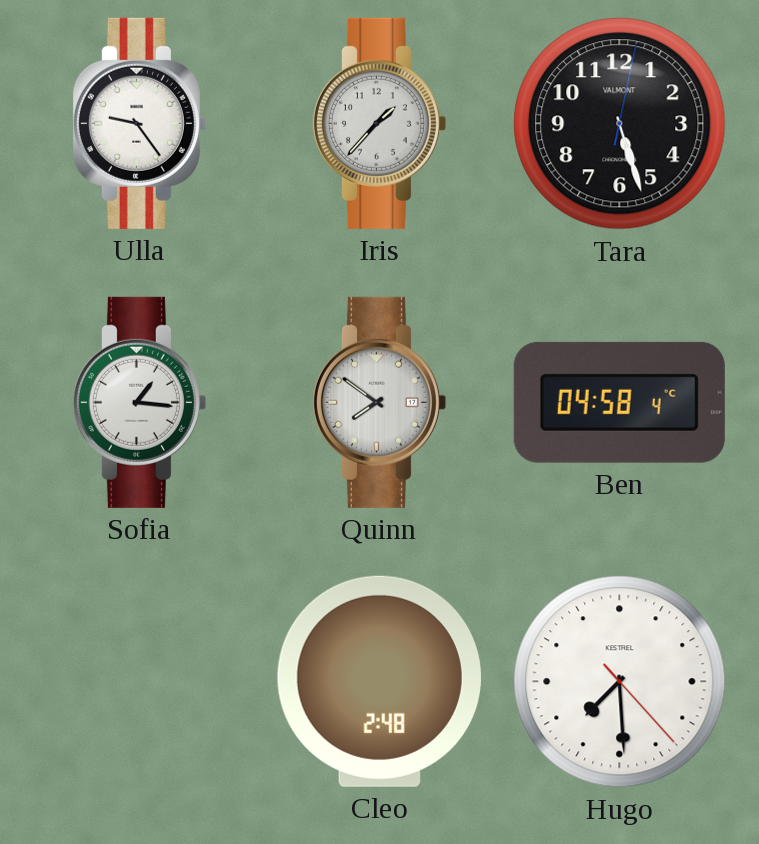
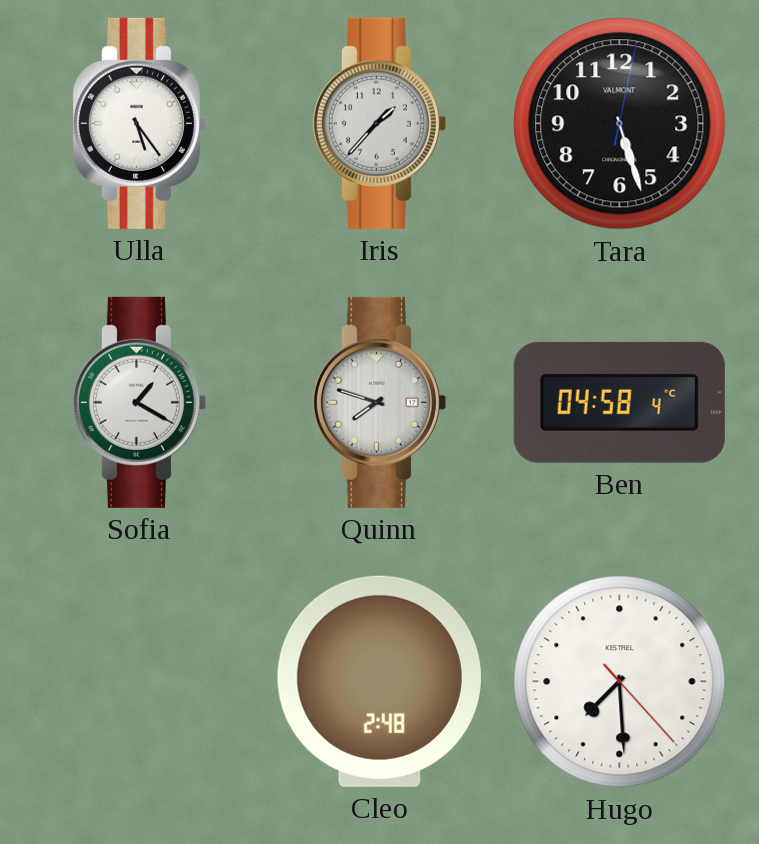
Ulla: 9:24 -> 5:24 (139, 123)
Sofia: 1:16 -> 1:20 (139, 402)
Quinn: 7:51 -> 7:48 (379, 402)
